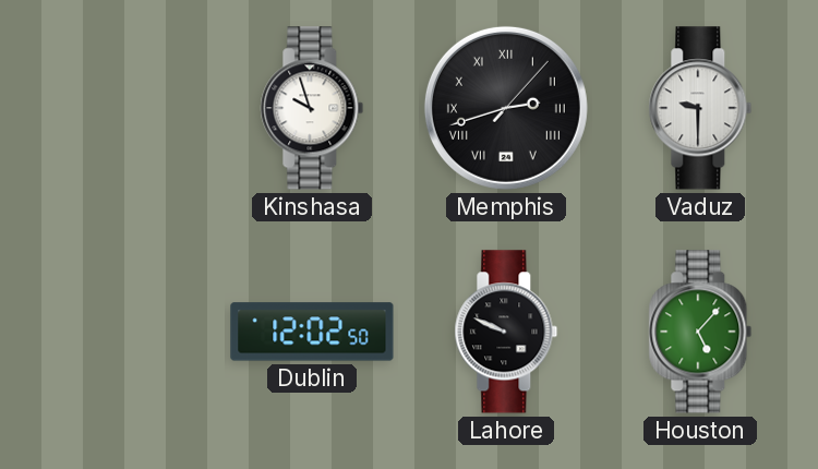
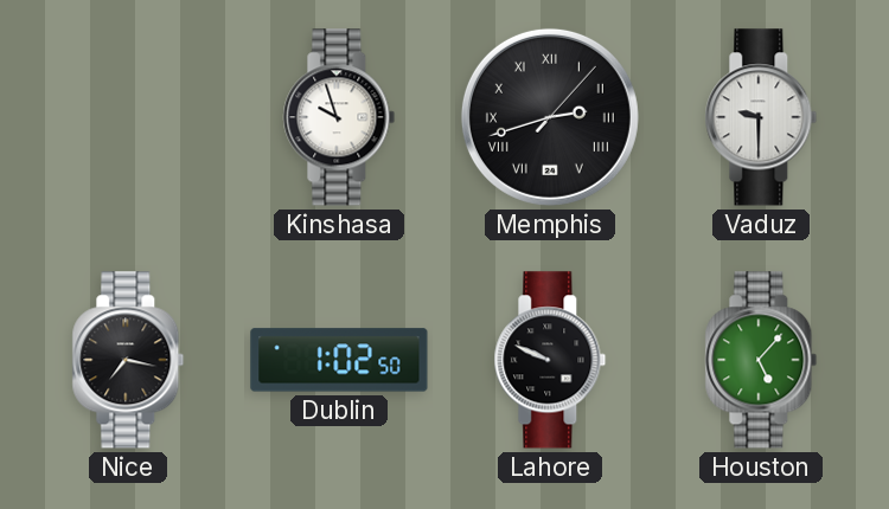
Nice: none -> 7:17 (128, 360)
Dublin: 12:02 -> 1:02 (339, 360)
